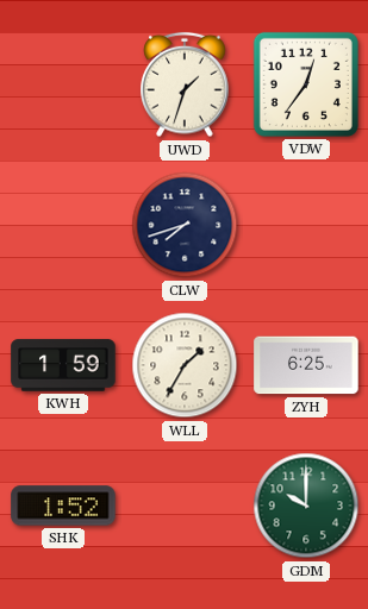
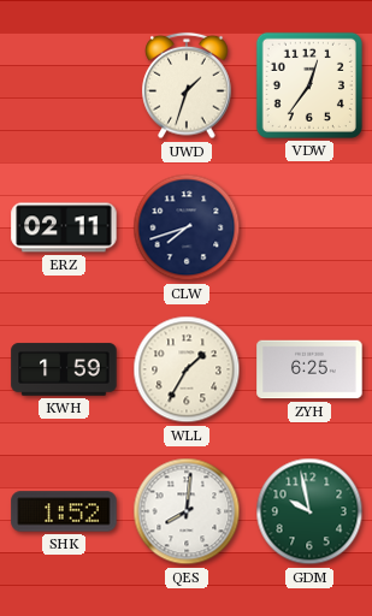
ERZ: none -> 02:11 (64, 227)
QES: none -> 8:01 (187, 511)
GDM: 10:00 -> 9:58 (309, 511)
